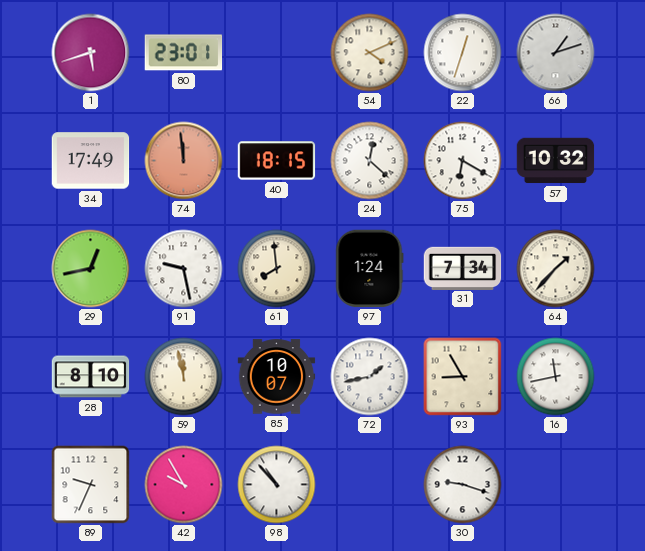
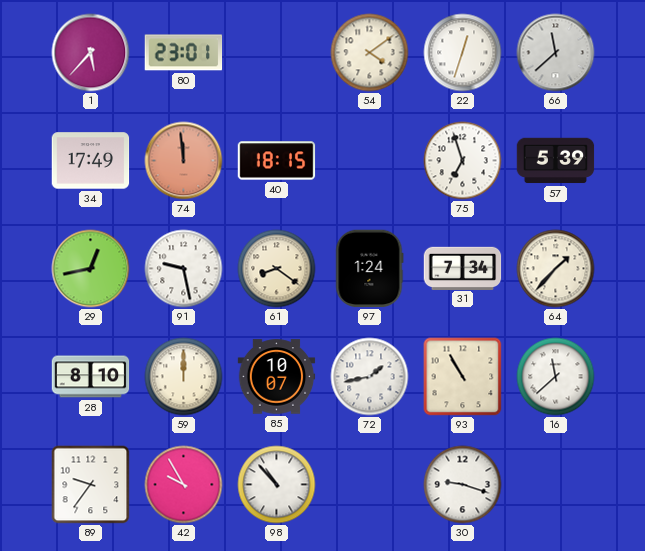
1: 5:42 -> 5:37 (91, 53)
54: 4:11 -> 4:09 (370, 53)
66: 1:12 -> 11:38 (556, 53)
24: 12:22 -> none (370, 161)
75: 6:20 -> 6:57 (463, 161)
57: 10:32 -> 5:39 (556, 161)
61: 7:59 -> 8:21 (277, 269)
59: 11:58 -> 12:00 (184, 377)
93: 8:55 -> 10:55 (463, 377)
16: 11:43 -> 11:38 (556, 377)
89: 9:34 -> 9:36 (91, 485)
